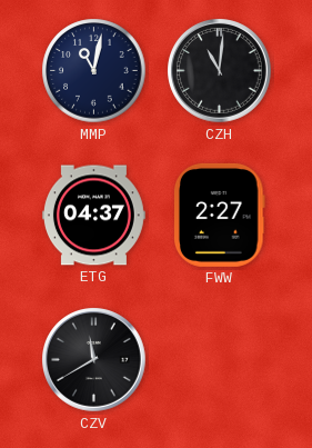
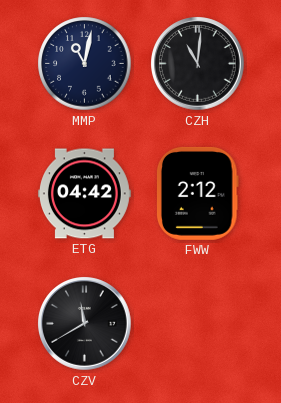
ETG: 04:37 -> 04:42 (84, 194)
FWW: 2:27 -> 2:12 (197, 193)
